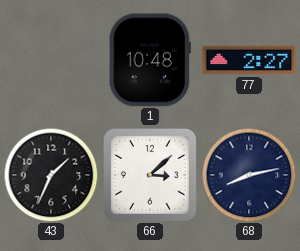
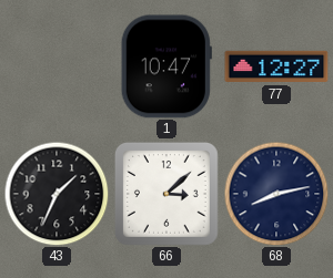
1: 10:48 -> 10:47 (167, 66)
77: 2:27 -> 12:27 (276, 66)
